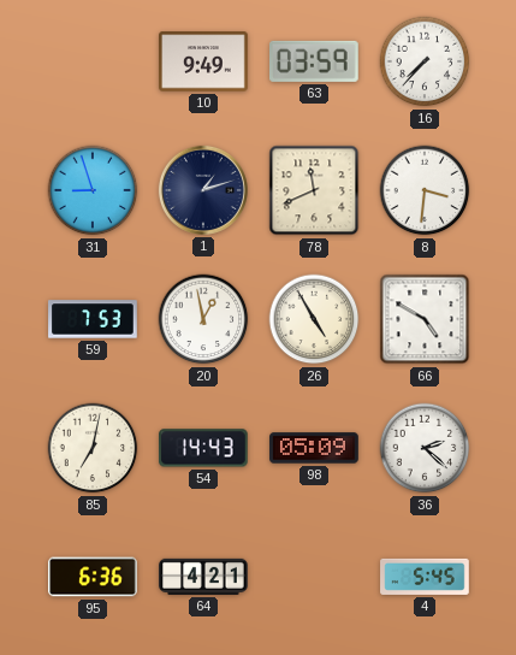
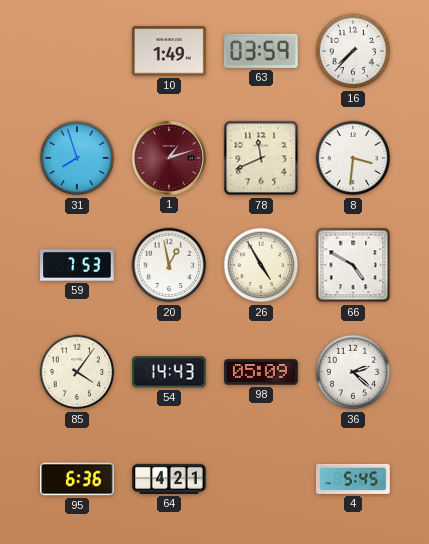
10: 9:49 -> 1:49 (169, 51)
31: 8:57 -> 7:57 (77, 158)
1 dial: navy -> burgundy (169, 158)
85: 7:02 -> 4:06 (77, 372)
